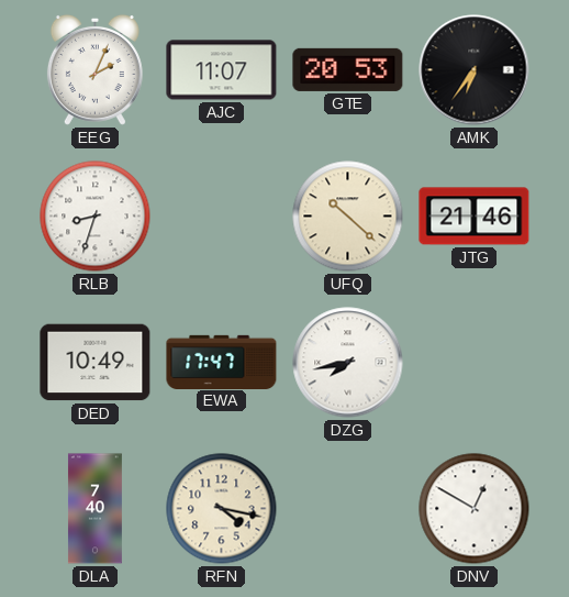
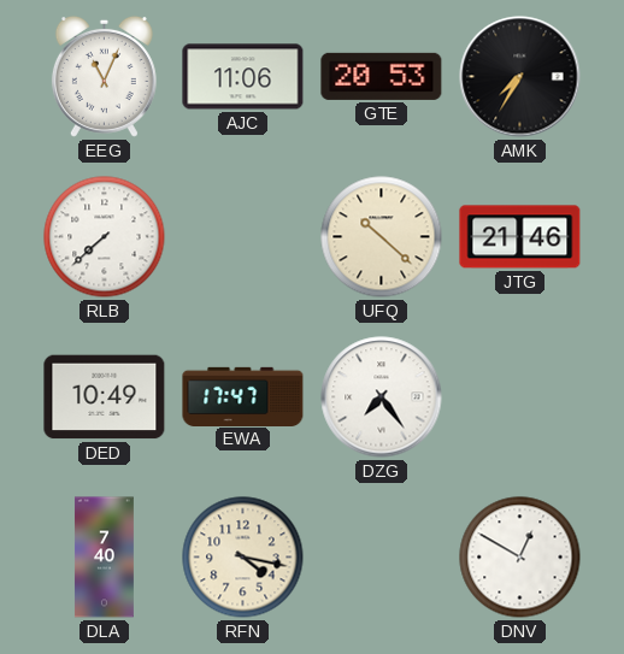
EEG: 2:04 -> 11:04 (104, 76)
AJC: 11:07 -> 11:06 (243, 77)
AMK: 6:36 -> 7:35 (520, 77)
RLB: 8:33 -> 7:38 (105, 237)
DZG: 7:43 -> 7:24 (382, 397)
